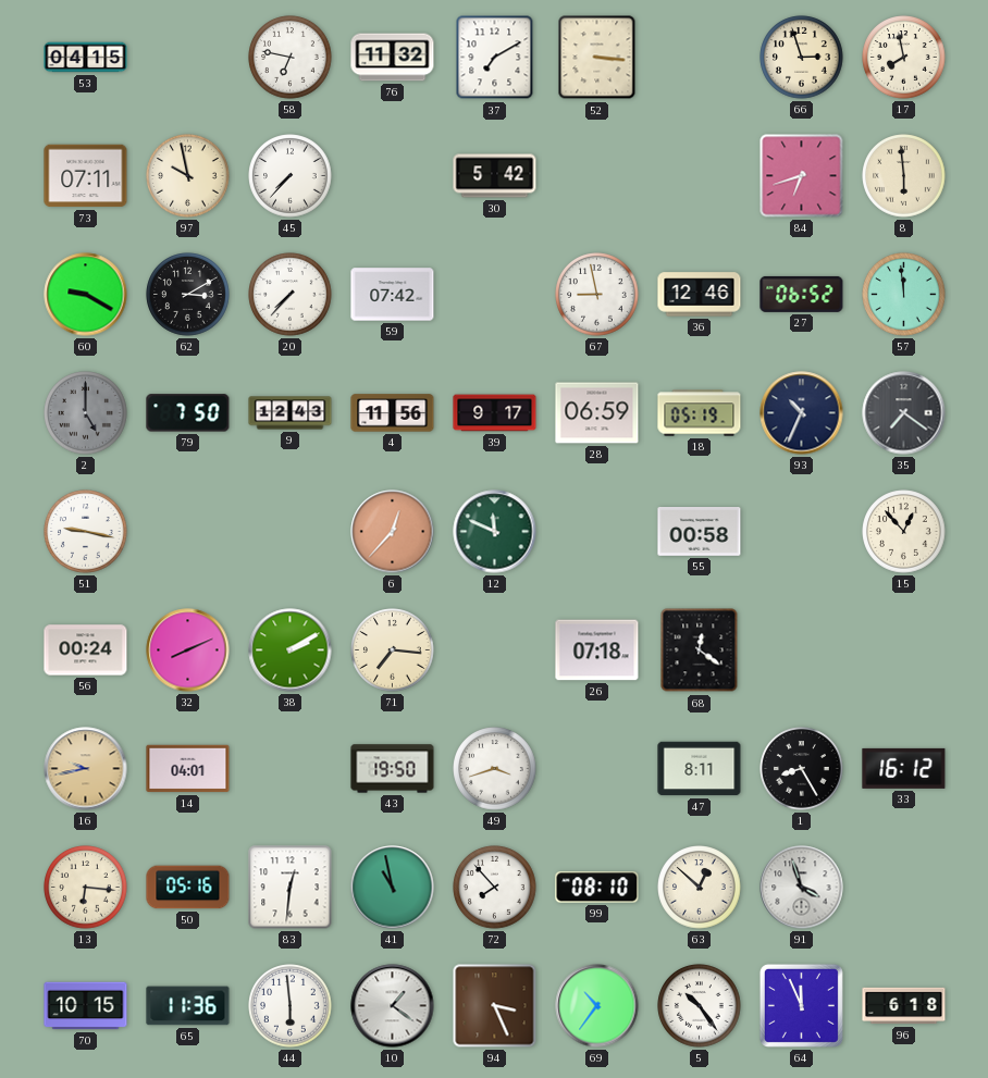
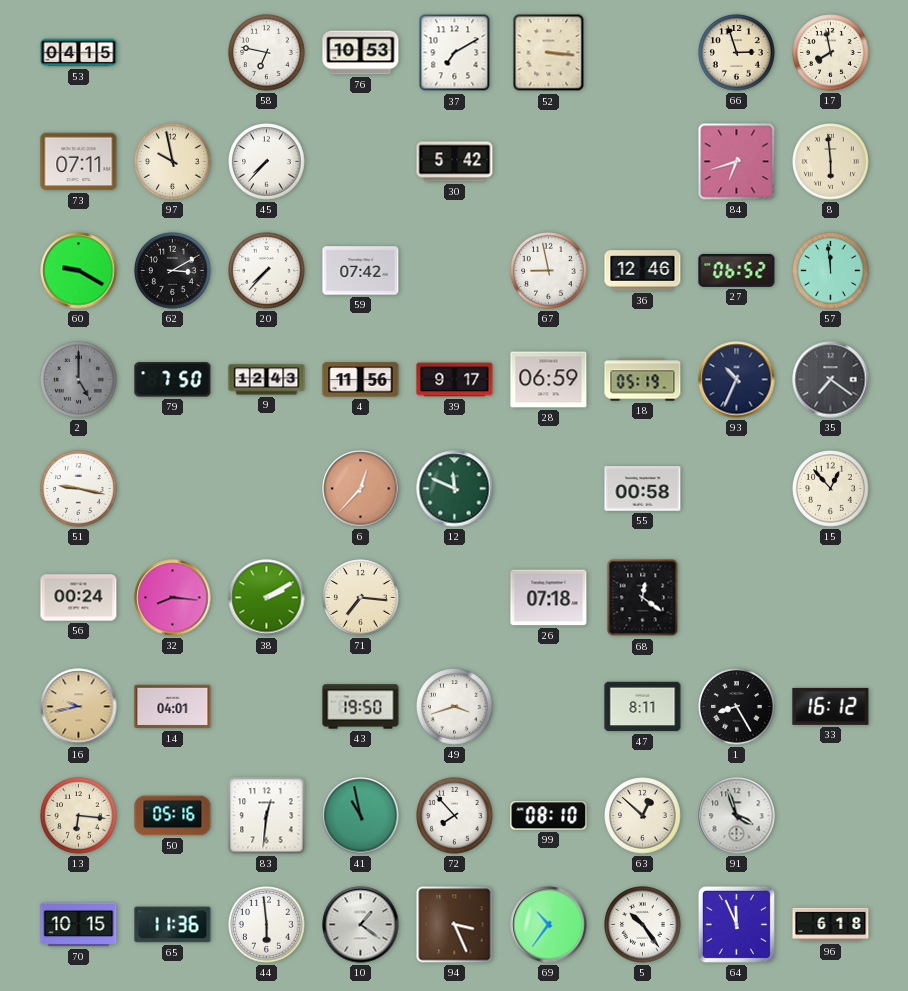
76: 11:32 -> 10:53 (361, 53)
32: 8:11 -> 8:16 (173, 598)
